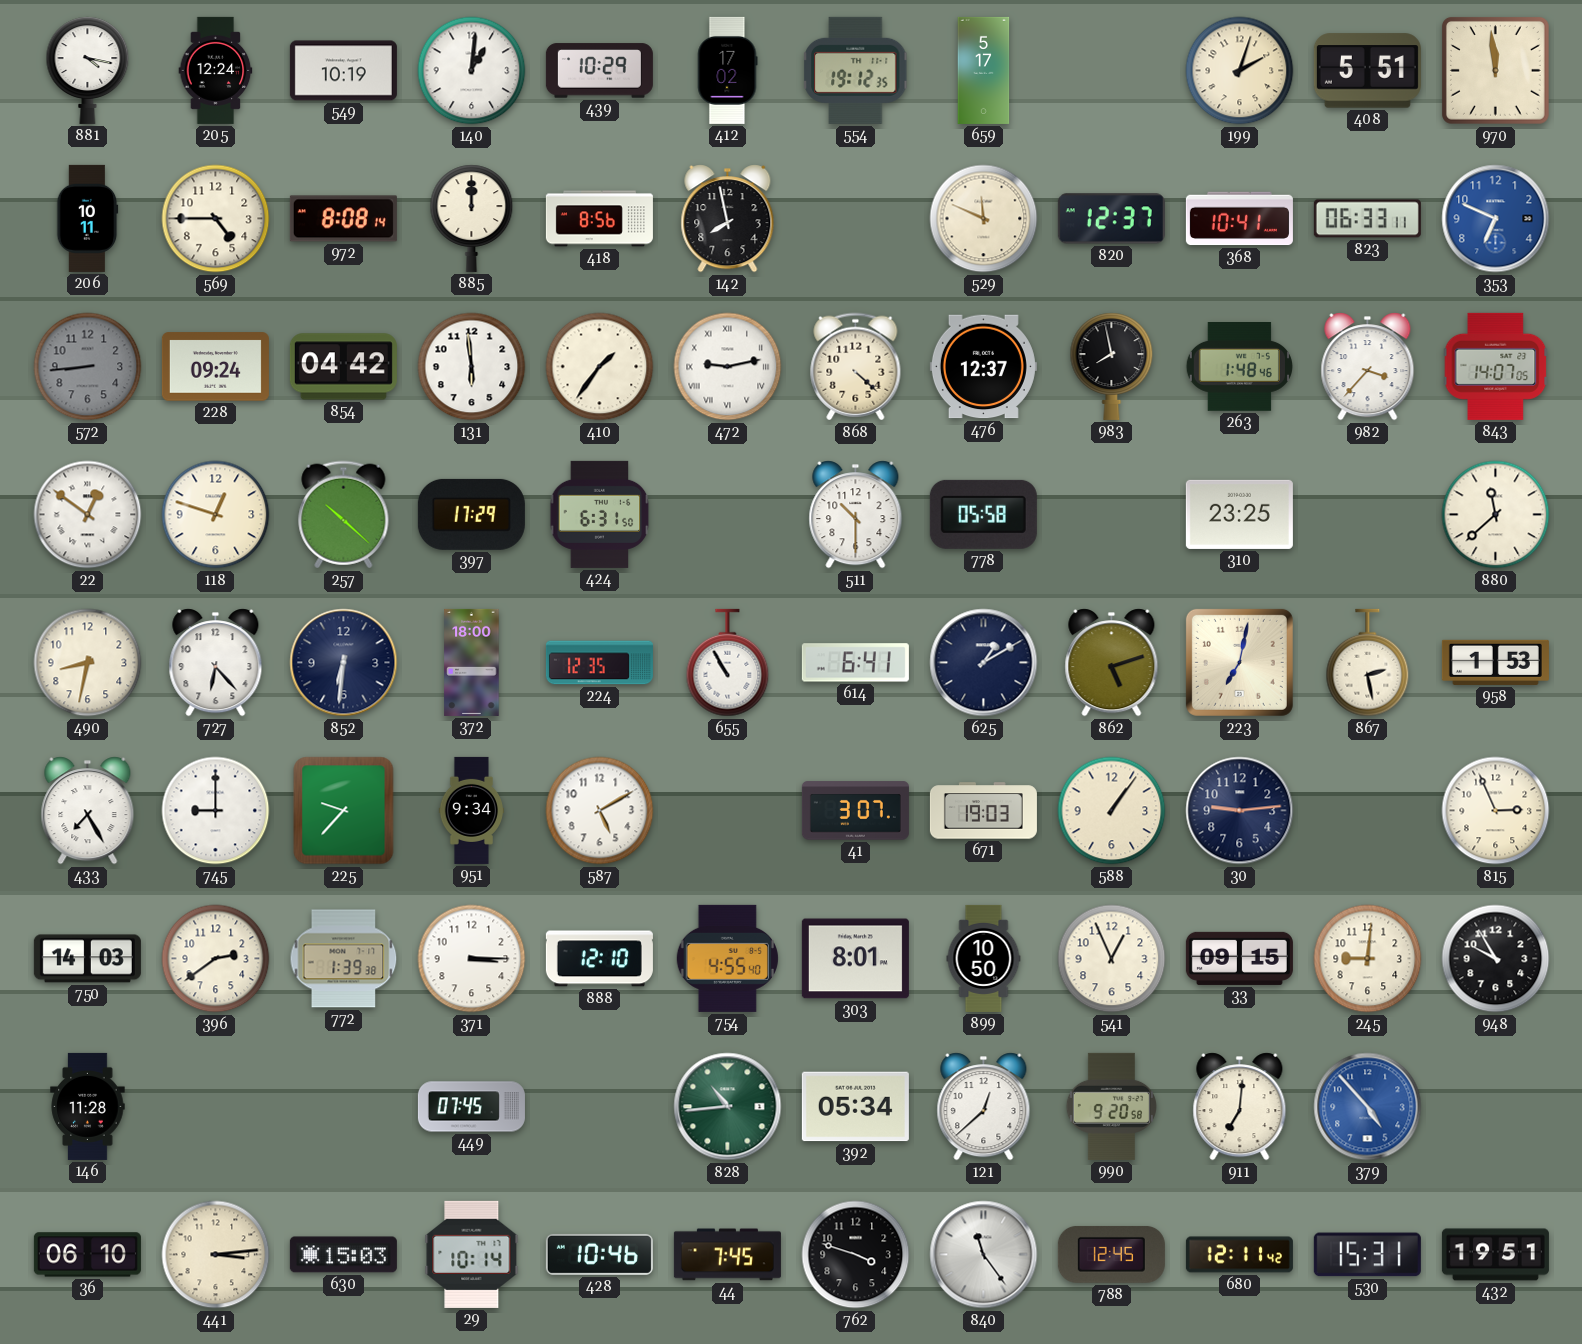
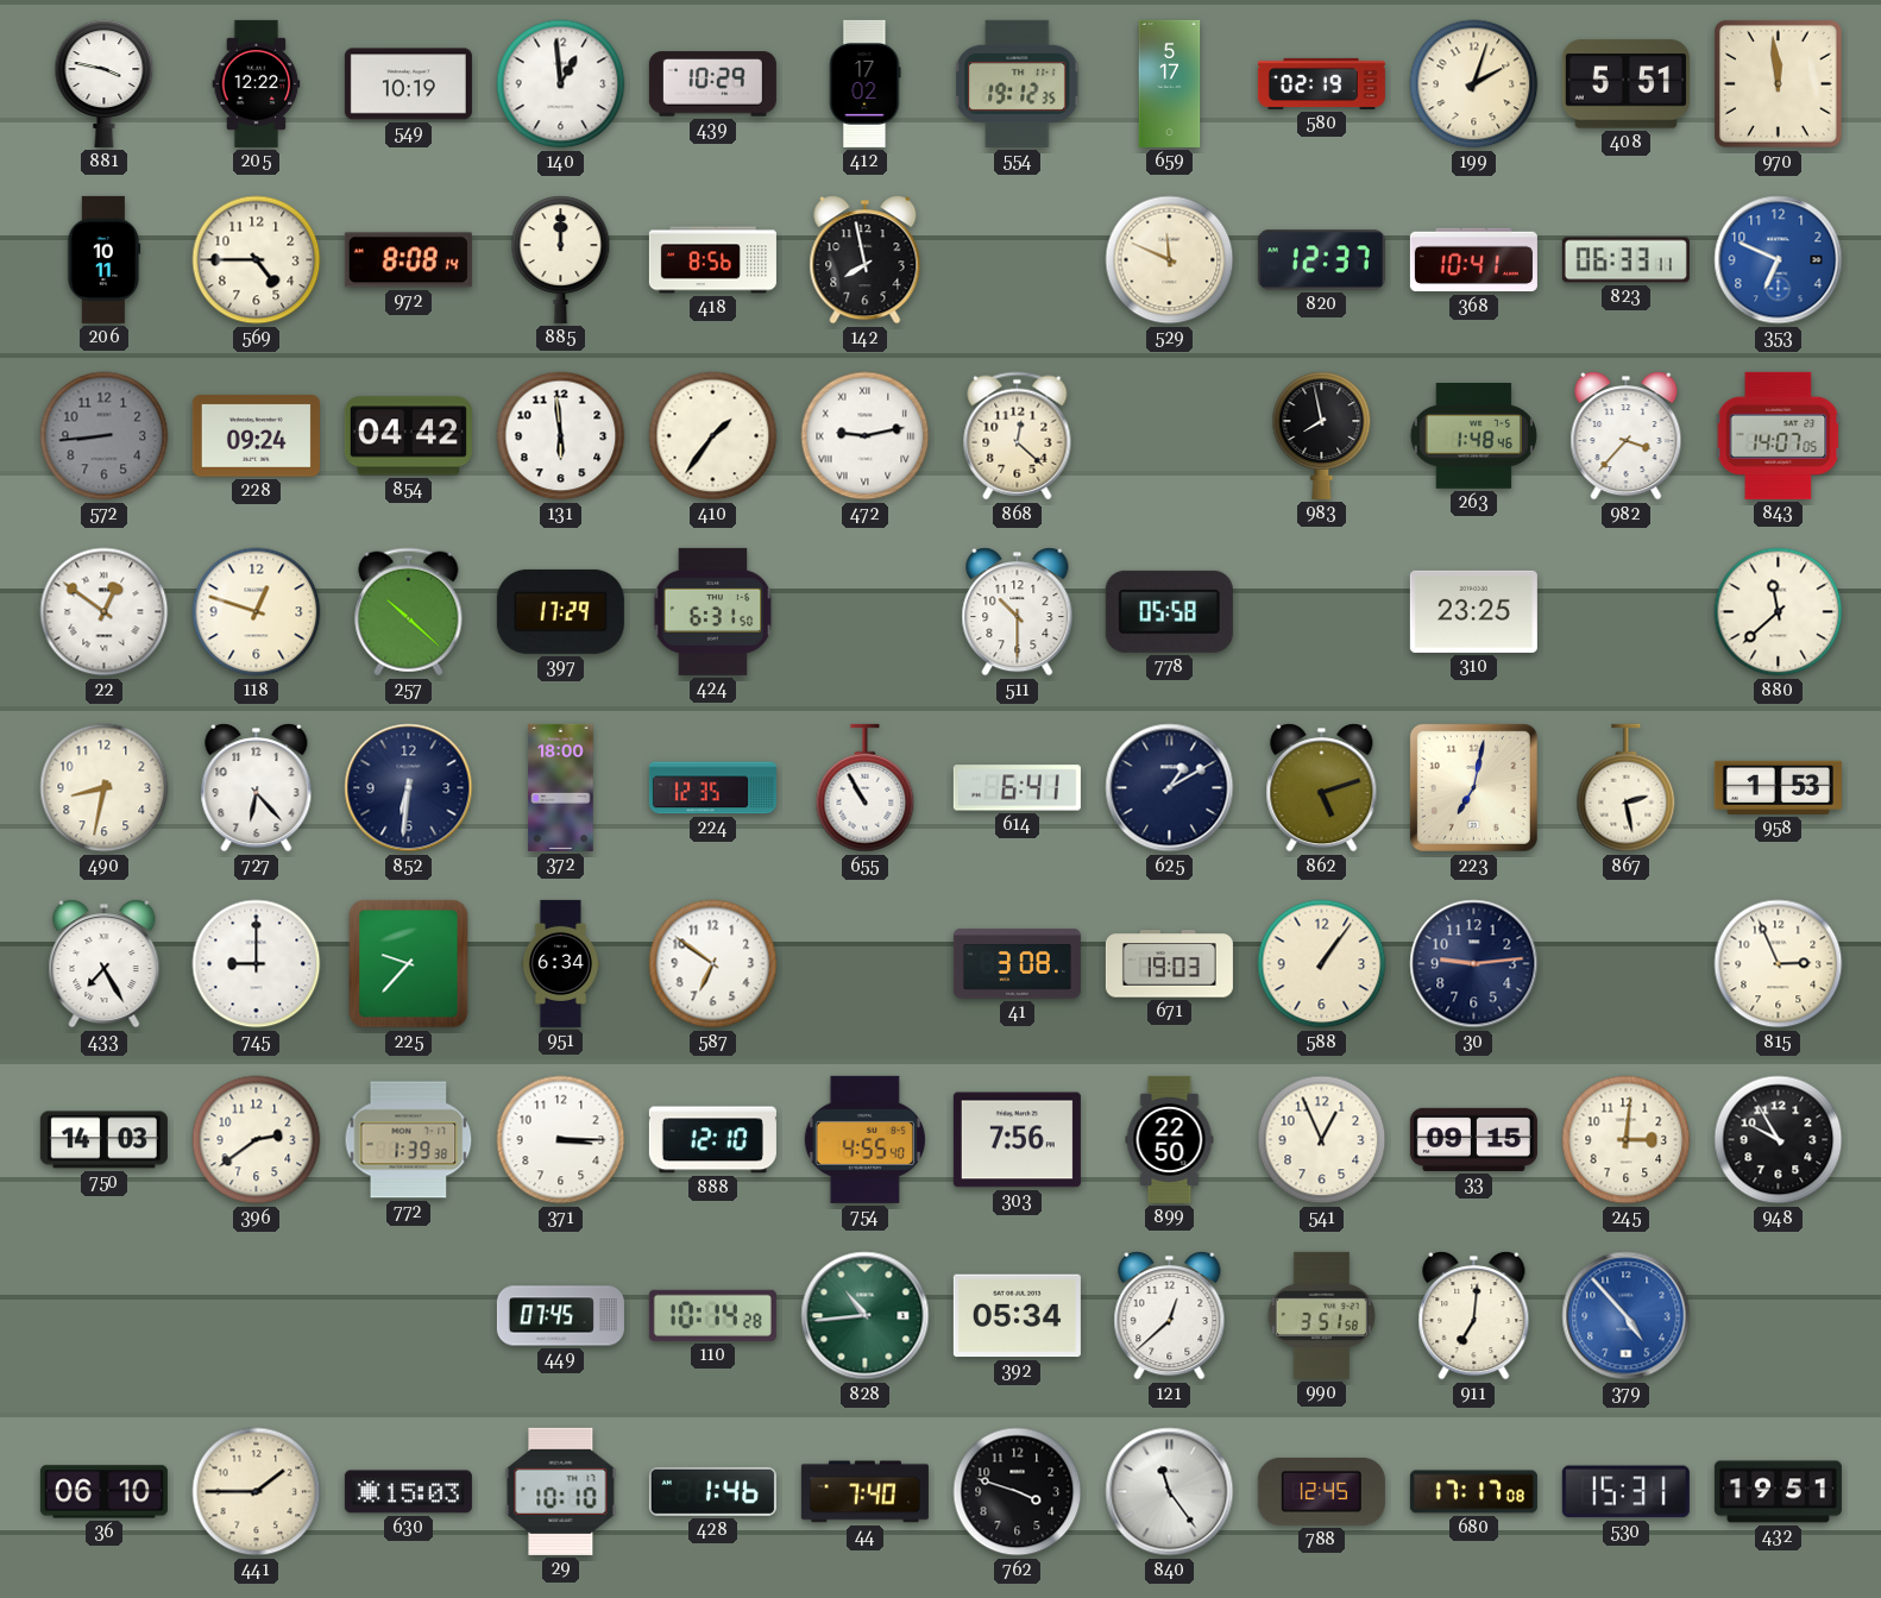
881: 4:17 -> 3:47 (105, 83)
205: 12:24 -> 12:22 (257, 83)
140: 1:01 -> 12:59 (561, 84)
580: none -> 02:19 (1321, 83)
868: 4:22 -> 12:22 (1018, 436)
476: 12:37 -> none (983, 367)
951: 9:34 -> 6:34 (561, 963)
587: 5:10 -> 6:51 (713, 964)
41: 3:07 -> 3:08 (1017, 964)
303: 8:01 -> 7:56 (1017, 1140)
899: 10:50 -> 22:50 (1170, 1139)
245: 9:01 -> 3:01 (1627, 1140)
146: 11:28 -> none (88, 1106)
110: none -> 10:14 (712, 1315)
990: 9:20 -> 3:51 (1321, 1315)
441: 3:14 -> 1:45 (257, 1492)
29: 10:14 -> 10:10 (561, 1491)
428: 10:46 -> 1:46 (712, 1491)
44: 7:45 -> 7:40 (864, 1492)
680: 12:11 -> 17:17 (1473, 1492)
